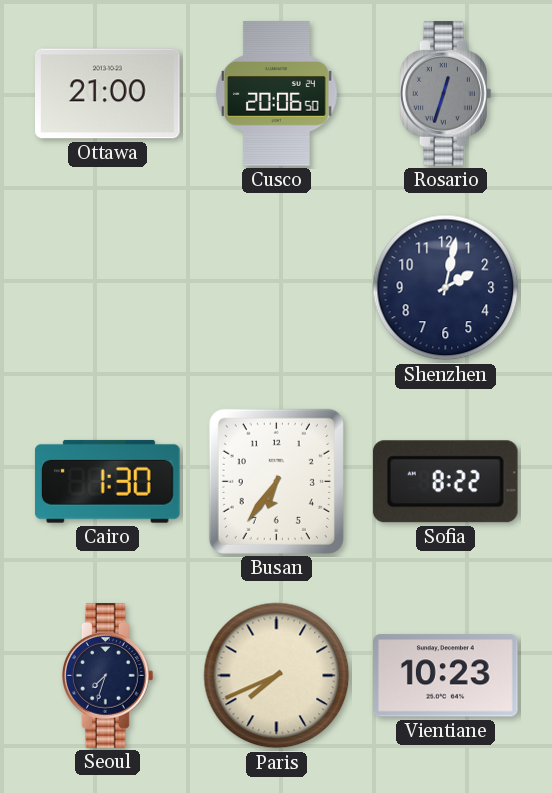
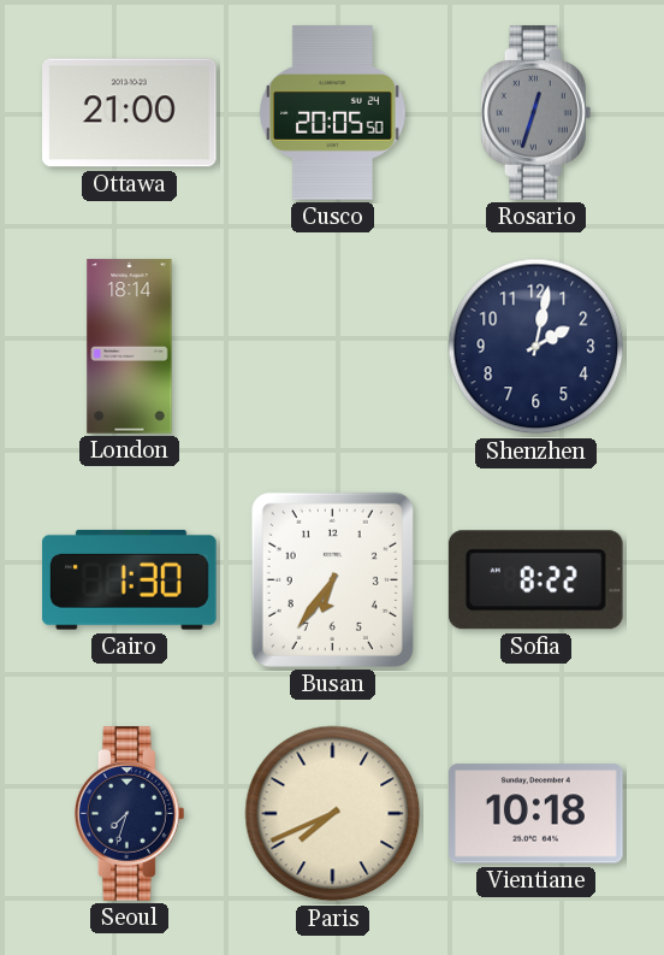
Cusco: 20:06 -> 20:05 (333, 113)
London: none -> 18:14 (130, 347)
Vientiane: 10:23 -> 10:18 (536, 814)
